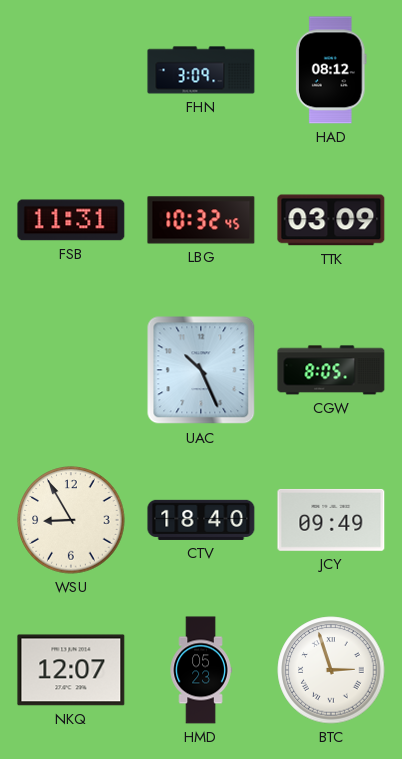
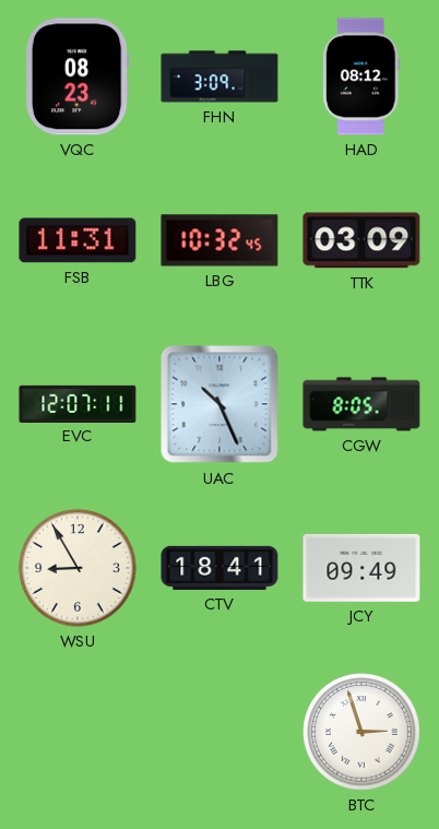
VQC: none -> 08:23 (78, 76)
EVC: none -> 12:07 (78, 403)
CTV: 18:40 -> 18:41 (220, 568)
NKQ: 12:07 -> none (71, 670)
HMD: 05:23 -> none (201, 670)
